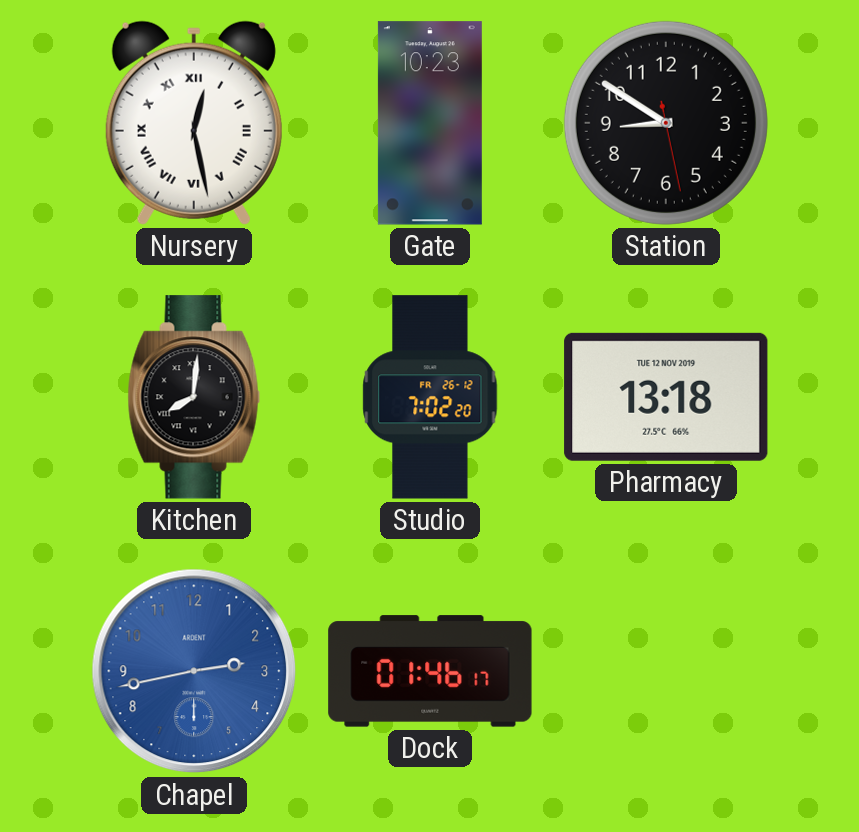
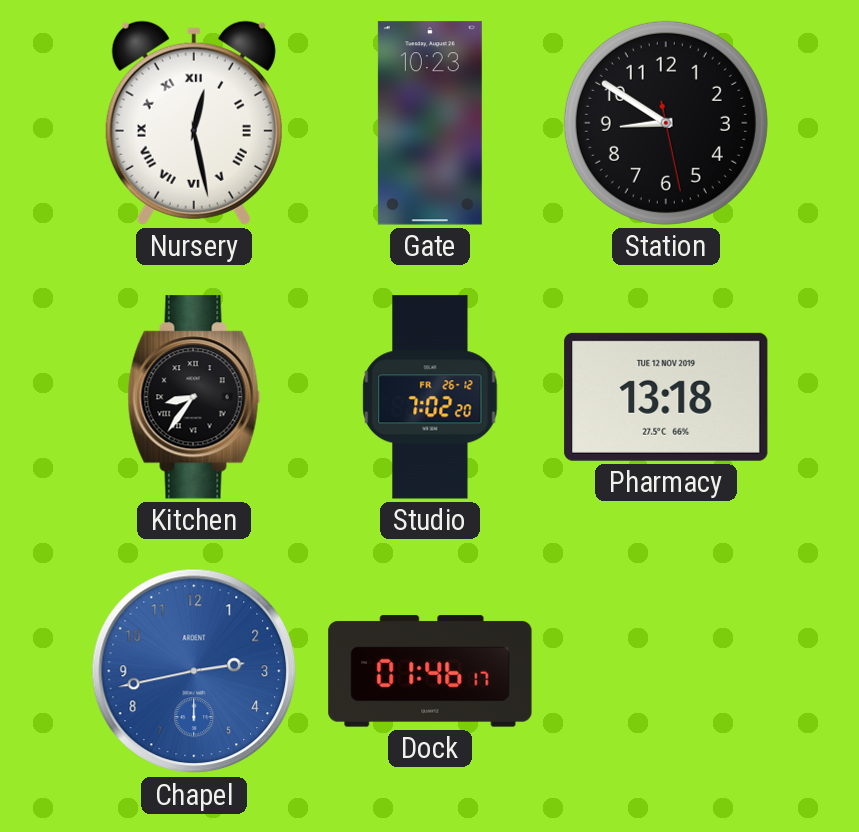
Kitchen: 8:01 -> 8:36 (194, 397)
